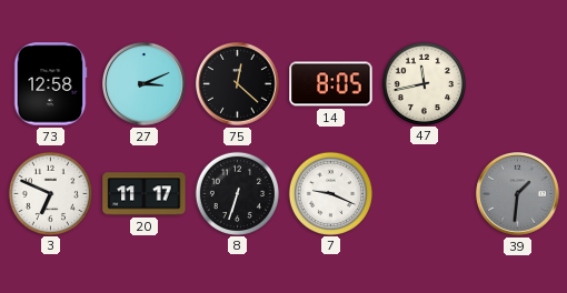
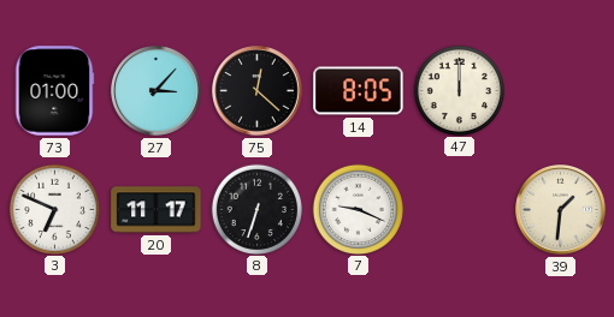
73: 12:58 -> 01:00 (54, 91)
27: 3:11 -> 3:07 (157, 91)
47: 11:43 -> 12:00 (459, 90)
39 dial: grey -> cream (561, 210)
